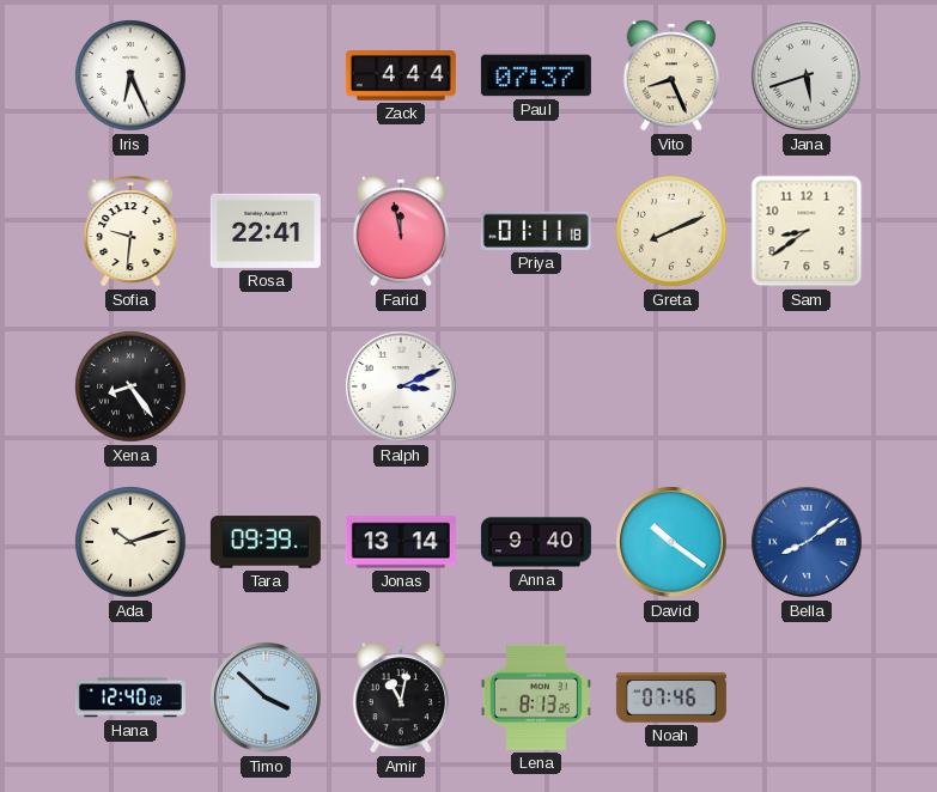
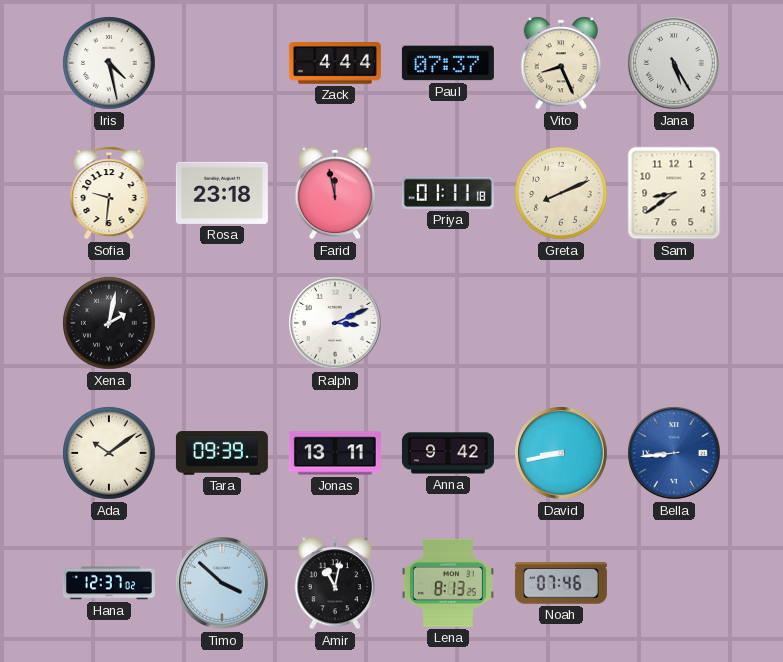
Iris: 6:26 -> 4:28 (109, 63)
Jana: 5:42 -> 5:25 (674, 63)
Rosa: 22:41 -> 23:18 (222, 193)
Xena: 8:24 -> 2:02 (109, 323)
Ada: 10:12 -> 10:09 (109, 453)
Jonas: 13:14 -> 13:11 (335, 453)
Anna: 9:40 -> 9:42 (448, 453)
David: 10:21 -> 8:43 (561, 453)
Bella: 8:09 -> 8:44 (674, 453)
Hana: 12:40 -> 12:37 (109, 583)
